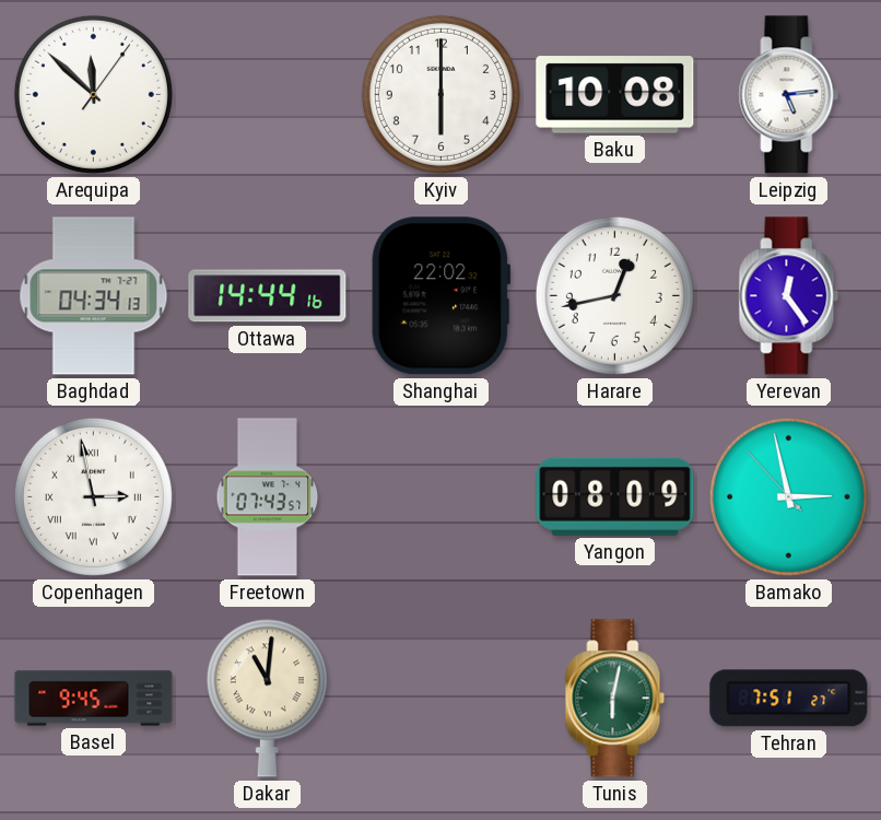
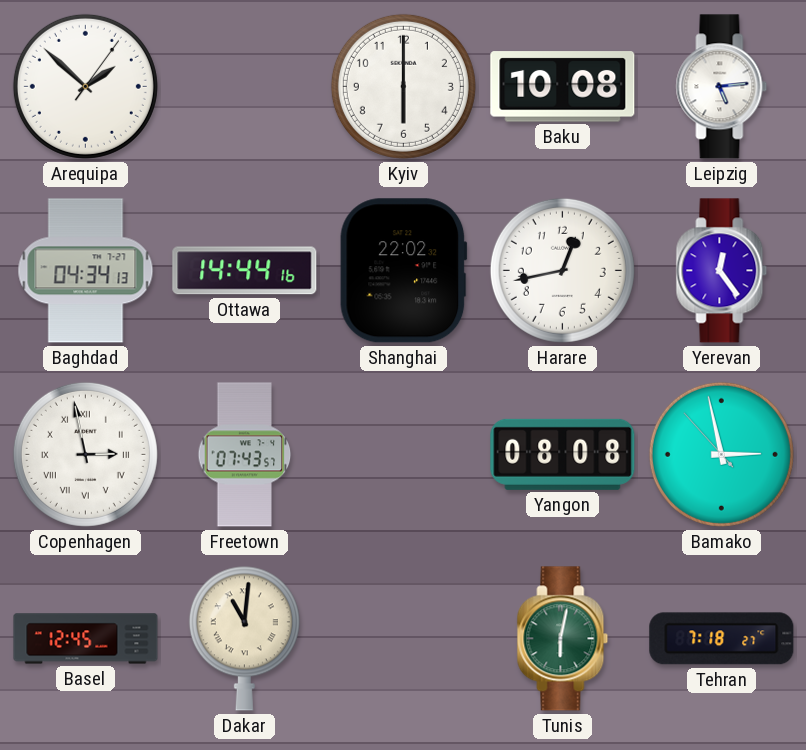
Arequipa: 11:52 -> 1:52 (85, 86)
Yangon: 08:09 -> 08:08 (563, 454)
Basel: 9:45 -> 12:45 (86, 639)
Tehran: 7:51 -> 7:18 (722, 639)
